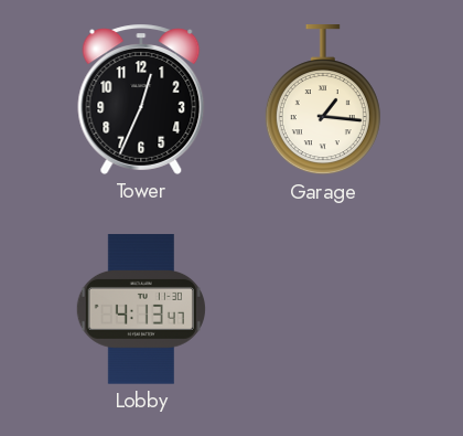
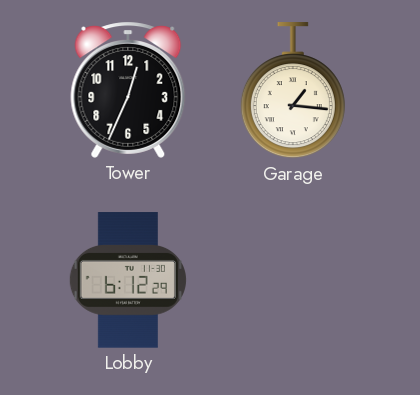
Lobby: 4:13 -> 6:12 (128, 280)
